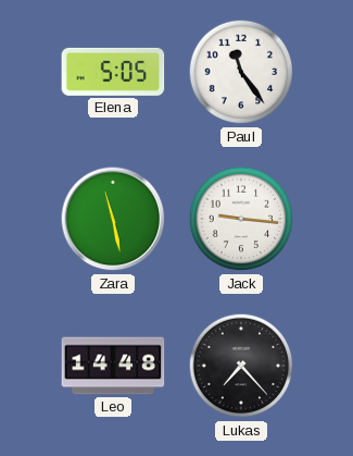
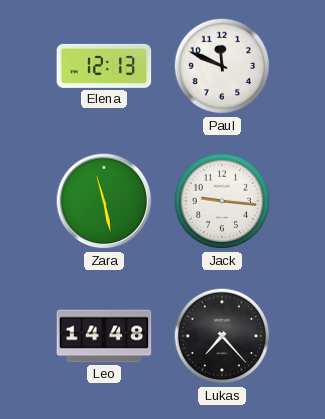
Elena: 5:05 -> 12:13 (104, 66)
Paul: 11:24 -> 11:49 (222, 66)
